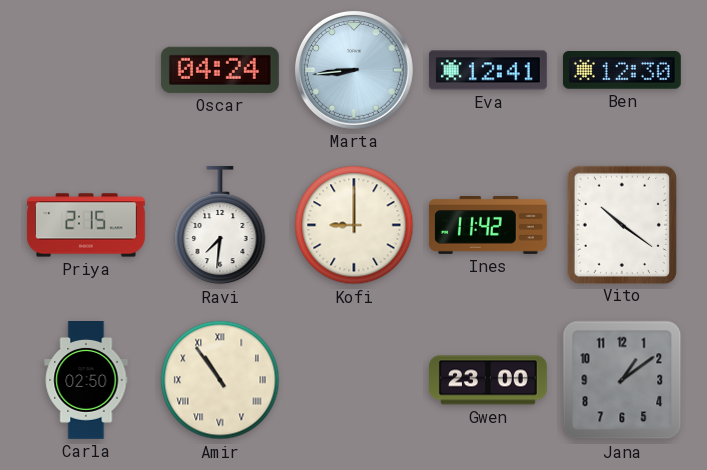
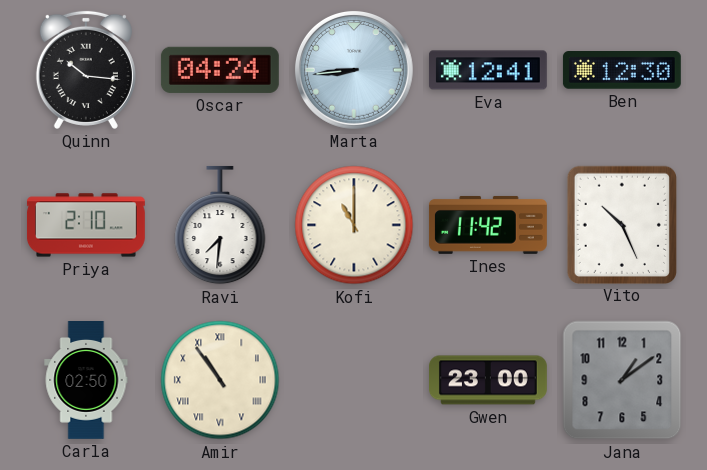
Quinn: none -> 10:16 (86, 70)
Priya: 2:15 -> 2:10 (86, 225)
Kofi: 9:00 -> 11:00 (354, 225)
Vito: 10:21 -> 10:26 (622, 224)
